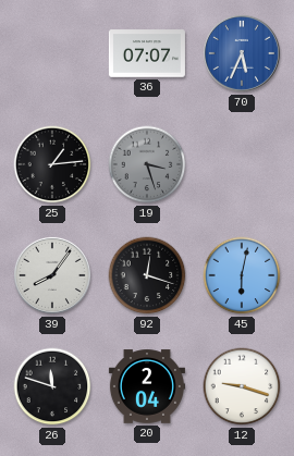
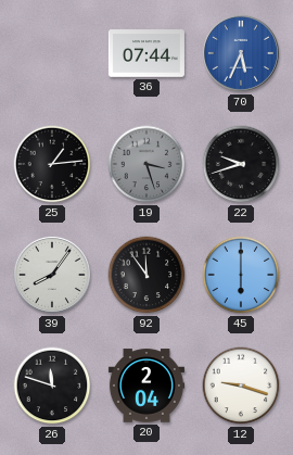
36: 07:07 -> 07:44 (146, 53)
22: none -> 9:42 (241, 164)
92: 12:18 -> 11:54 (146, 275)
45: 6:02 -> 6:00 (241, 275)
